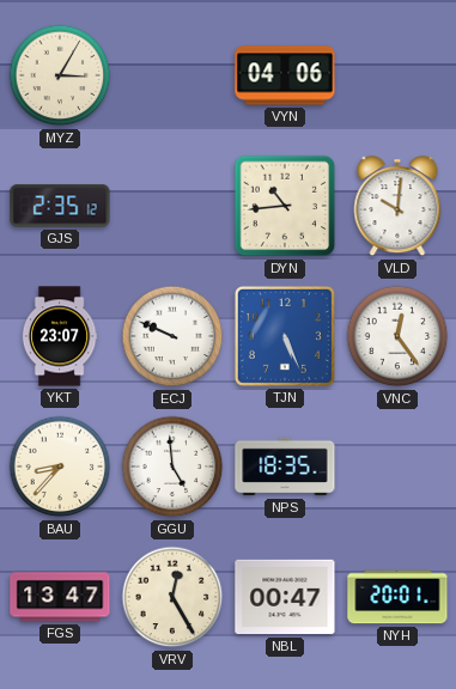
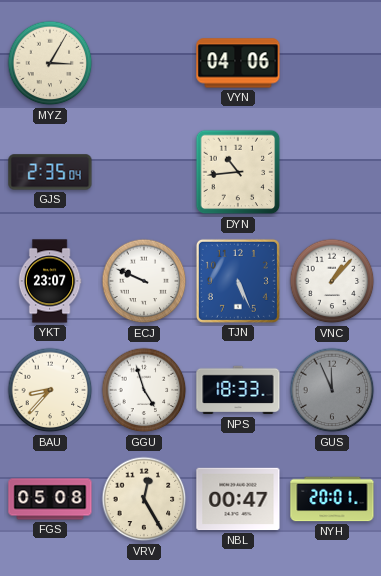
GJS: 2:35:12 -> 2:35:04 (50, 172)
VLD: 10:01 -> none (397, 207)
VNC: 12:24 -> 1:07 (332, 281)
GGU: 4:59 -> 4:57 (144, 390)
NPS: 18:35 -> 18:33 (238, 390)
GUS: none -> 11:56 (332, 390)
FGS: 13:47 -> 05:08 (50, 499)
